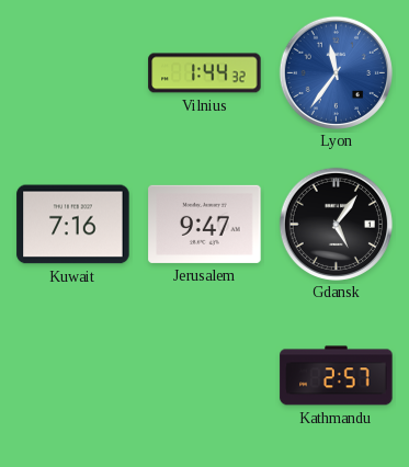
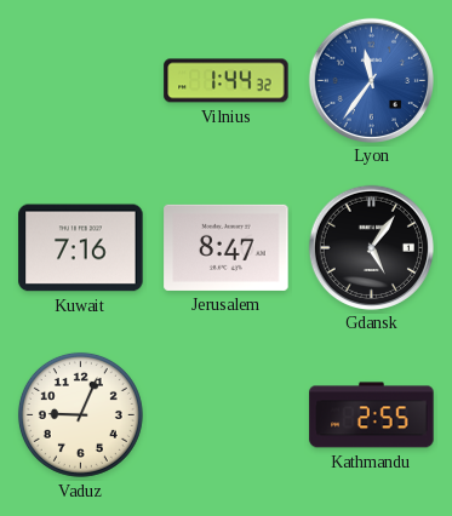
Jerusalem: 9:47 -> 8:47 (227, 247)
Vaduz: none -> 9:04 (80, 414)
Kathmandu: 2:57 -> 2:55 (372, 415)
